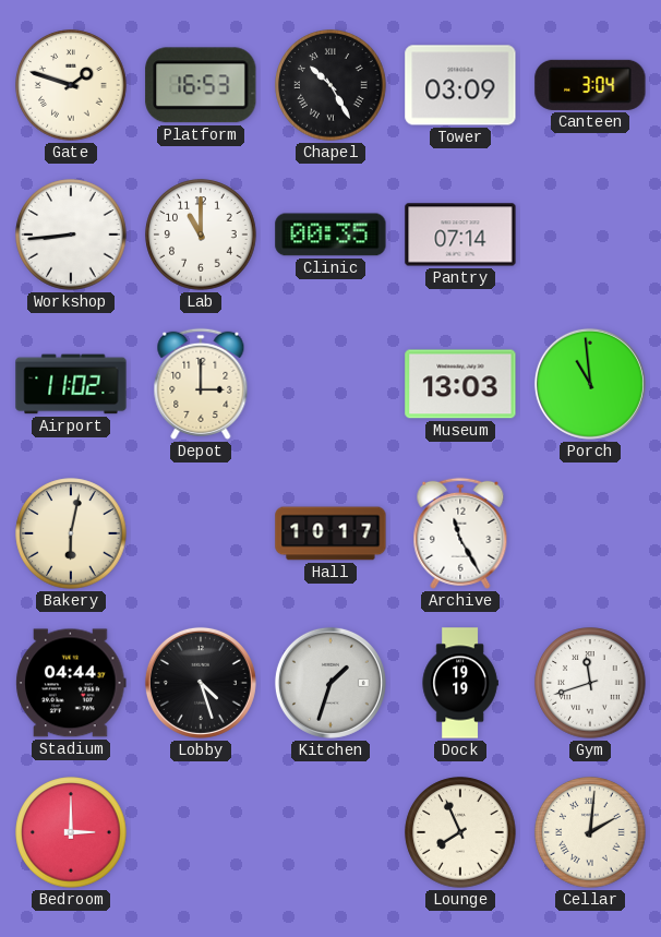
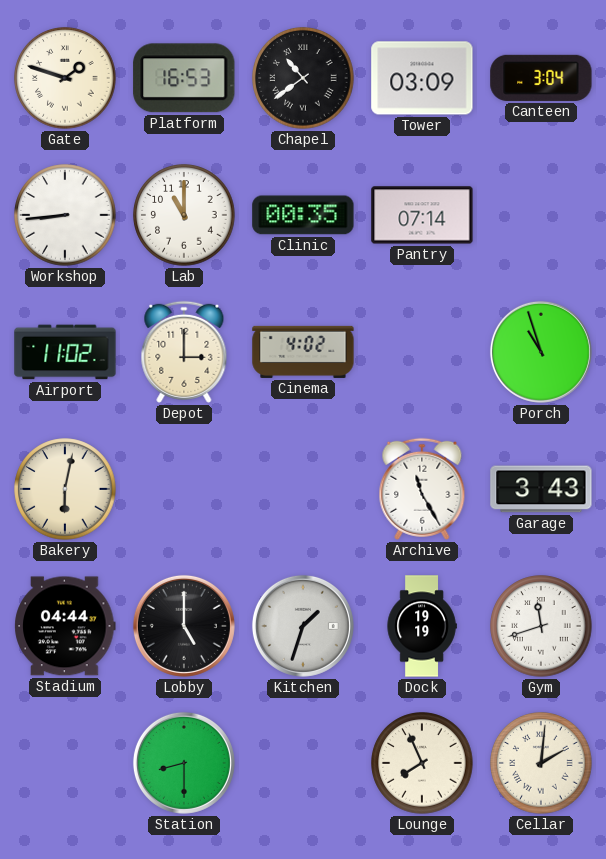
Chapel: 10:25 -> 10:39 (303, 78)
Cinema: none -> 4:02 (303, 352)
Museum: 13:03 -> none (460, 384)
Porch: 10:59 -> 10:57 (541, 352)
Hall: 10:17 -> none (330, 533)
Garage: none -> 3:43 (541, 489)
Lobby: 4:27 -> 5:00 (184, 626)
Bedroom: 3:00 -> none (71, 832)
Station: none -> 8:30 (184, 763)
